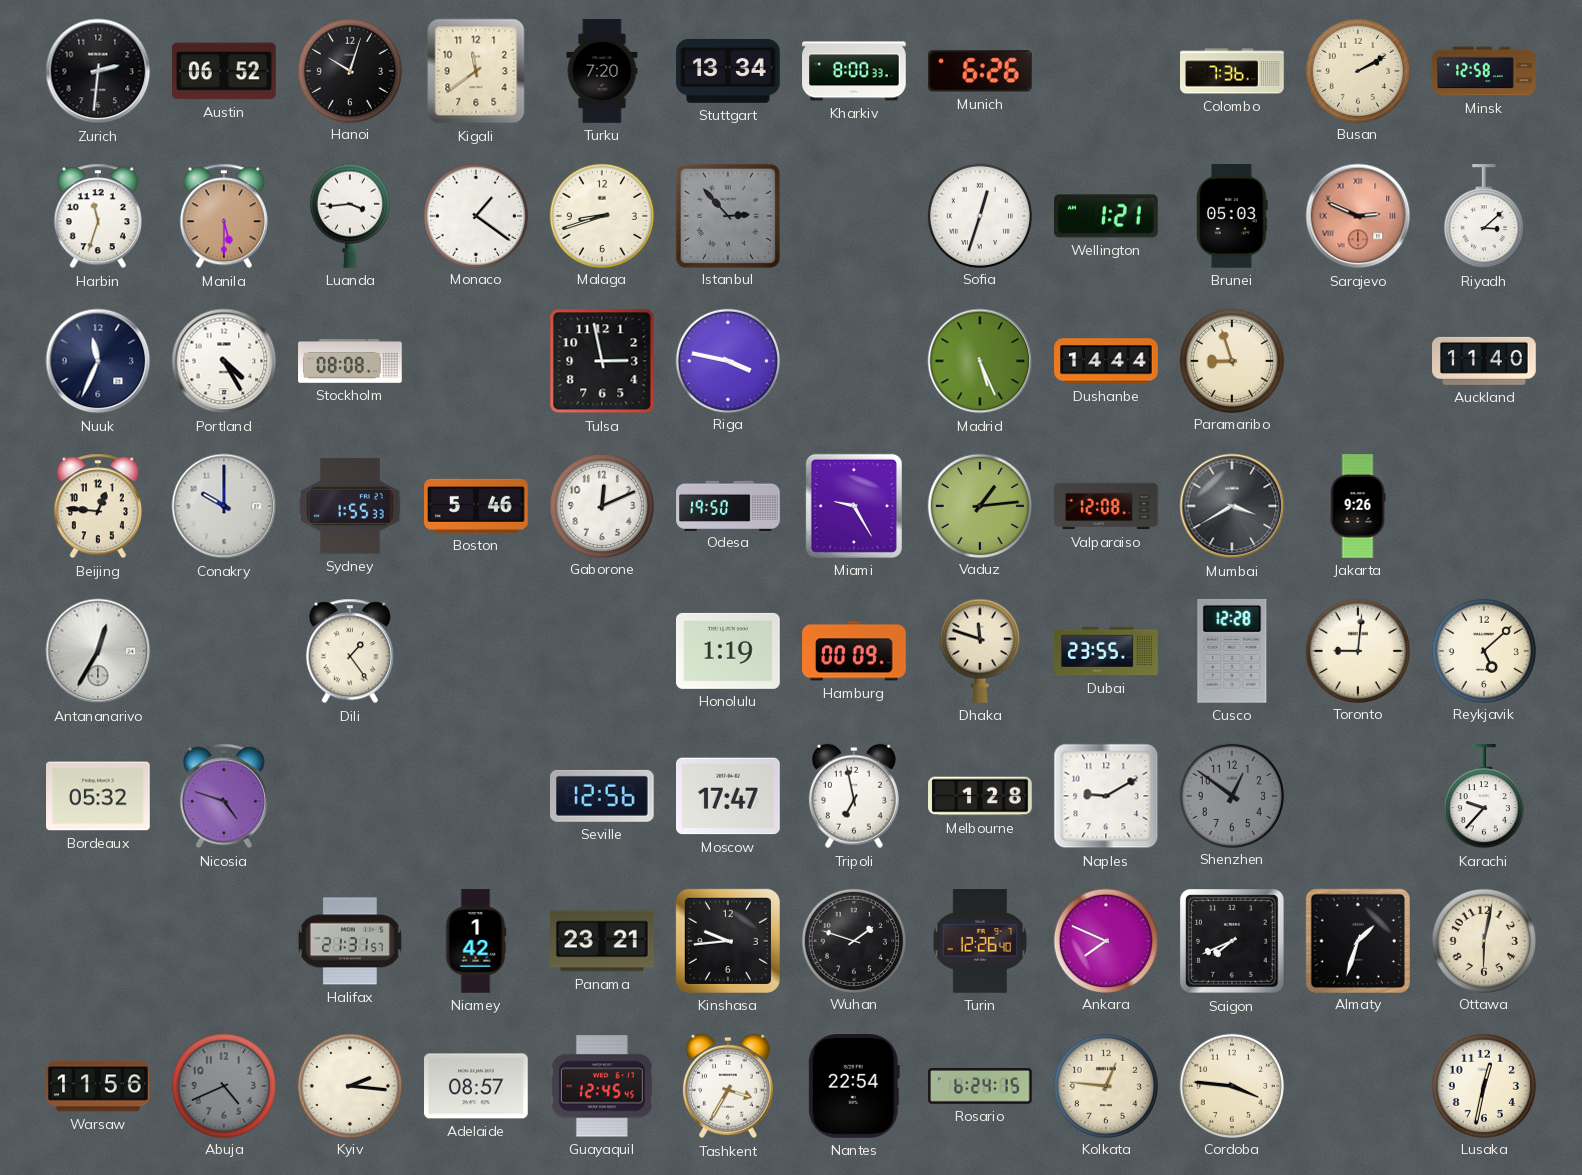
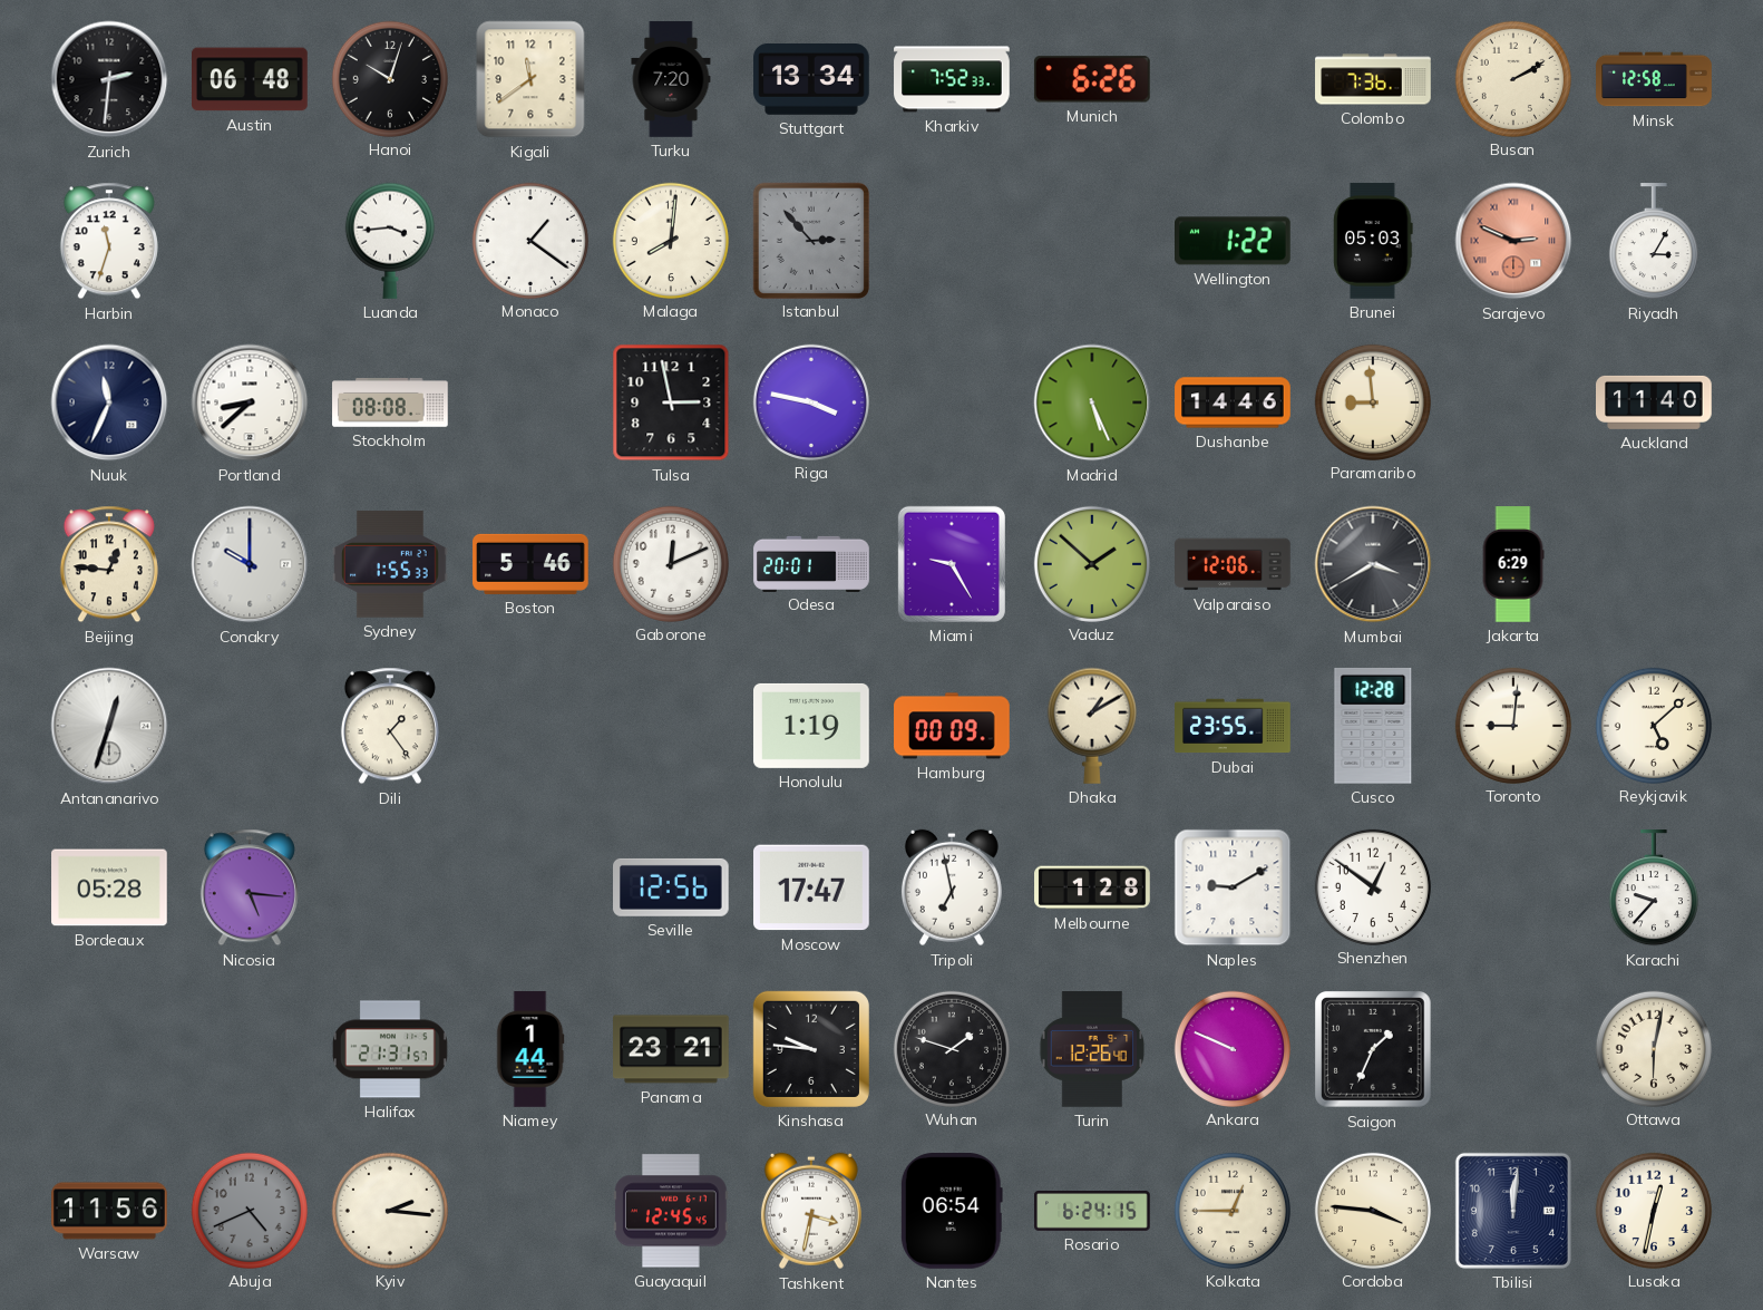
Austin: 06:52 -> 06:48 (251, 79)
Kharkiv: 8:00 -> 7:52 (952, 79)
Manila: 5:30 -> none (224, 216)
Malaga: 8:42 -> 8:01 (670, 240)
Sofia: 12:33 -> none (979, 215)
Wellington: 1:21 -> 1:22 (1234, 241)
Riyadh: 3:08 -> 3:05 (1654, 242)
Portland: 4:25 -> 8:38 (250, 402)
Dushanbe: 14:44 -> 14:46 (1233, 402)
Paramaribo: 8:57 -> 8:59 (1372, 401)
Odesa: 19:50 -> 20:01 (811, 563)
Vaduz: 1:14 -> 1:52 (1091, 563)
Valparaiso: 12:08 -> 12:06 (1233, 564)
Jakarta: 9:26 -> 6:29 (1513, 564)
Antananarivo: 12:35 -> 12:33 (109, 726)
Dhaka: 11:48 -> 1:10 (1092, 726)
Bordeaux: 05:32 -> 05:28 (109, 887)
Nicosia: 4:48 -> 5:16 (250, 887)
Shenzhen dial: grey -> white (1372, 886)
Niamey: 1:42 -> 1:44 (530, 1049)
Kinshasa: 9:44 -> 9:46 (811, 1049)
Ankara: 7:49 -> 9:49 (1231, 1048)
Saigon: 7:41 -> 1:34 (1373, 1049)
Almaty: 1:33 -> none (1357, 940)
Adelaide: 08:57 -> none (477, 1086)
Tashkent: 3:35 -> 3:32 (811, 1211)
Nantes: 22:54 -> 06:54 (952, 1212)
Kolkata: 12:46 -> 12:45 (1231, 1210)
Tbilisi: none -> 12:01 (1513, 1211)
